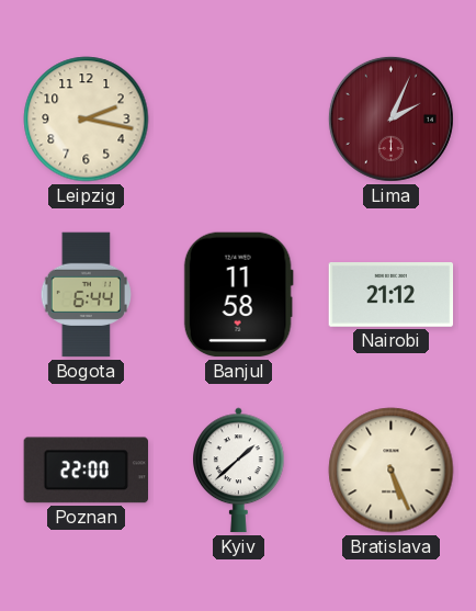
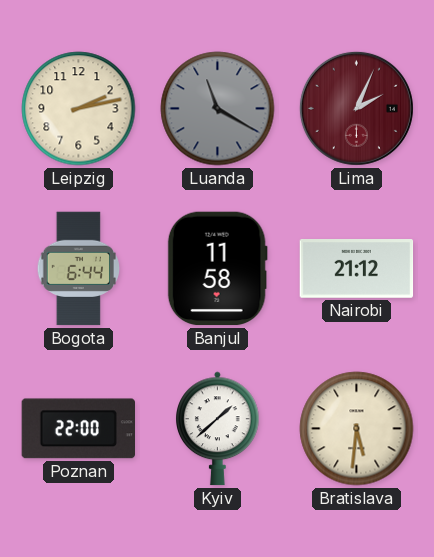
Leipzig: 2:17 -> 2:13 (79, 109)
Luanda: none -> 11:20 (218, 109)
Bratislava: 5:26 -> 5:31 (357, 429)
